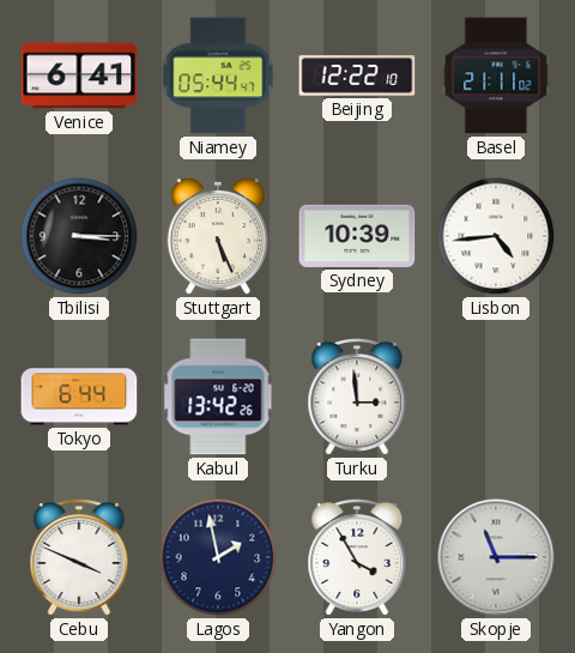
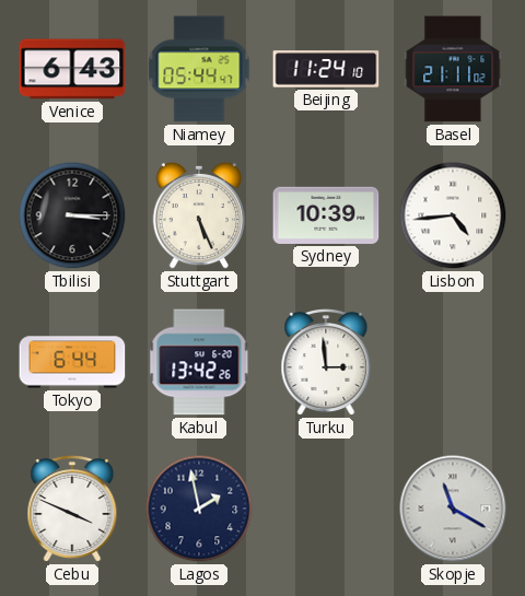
Venice: 6:41 -> 6:43 (72, 69)
Beijing: 12:22 -> 11:24 (326, 69)
Yangon: 3:55 -> none (357, 558)
Skopje: 11:15 -> 11:20 (453, 509)
